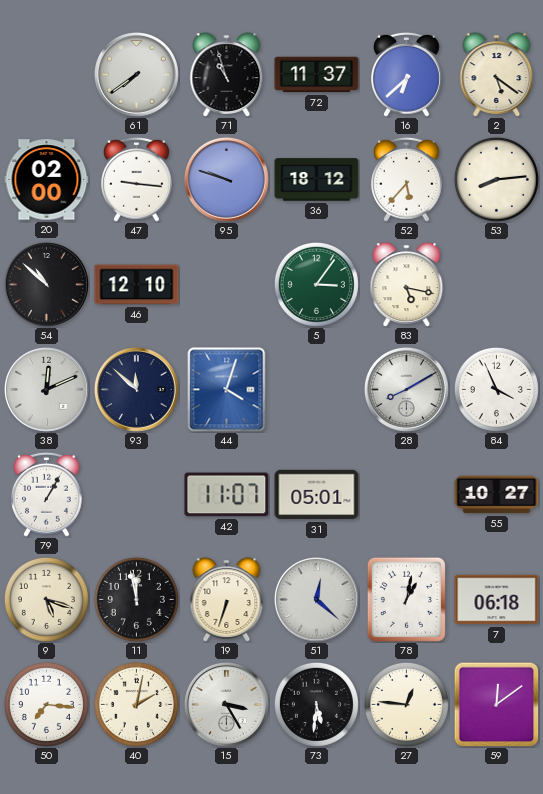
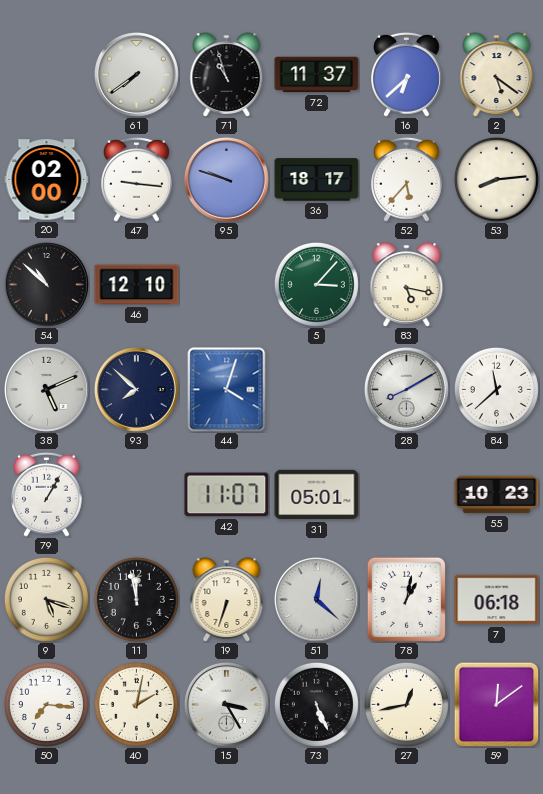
36: 18:12 -> 18:17 (317, 180)
5: 3:06 -> 3:07 (316, 284)
38: 12:11 -> 5:11 (46, 389)
93: 11:52 -> 7:52 (136, 389)
84: 3:56 -> 11:38 (496, 389)
55: 10:27 -> 10:23 (497, 495)
73: 5:31 -> 5:26 (316, 704)
27: 12:46 -> 12:43 (406, 704)
